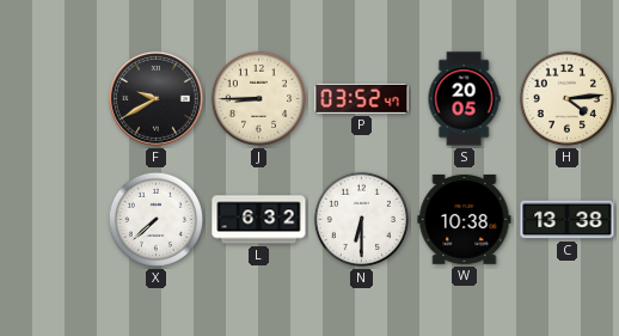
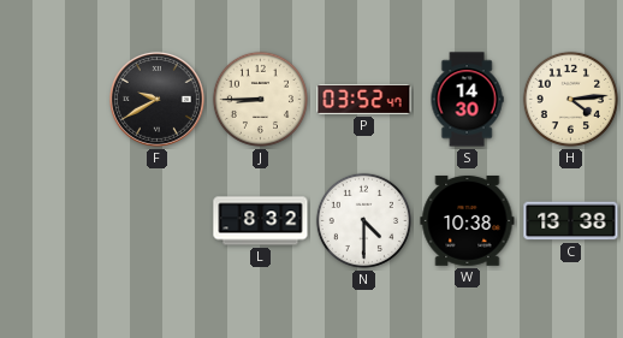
S: 20:05 -> 14:30 (467, 100)
X: 7:38 -> none (155, 219)
L: 6:32 -> 8:32 (261, 221)
N: 6:30 -> 4:30 (363, 220)
